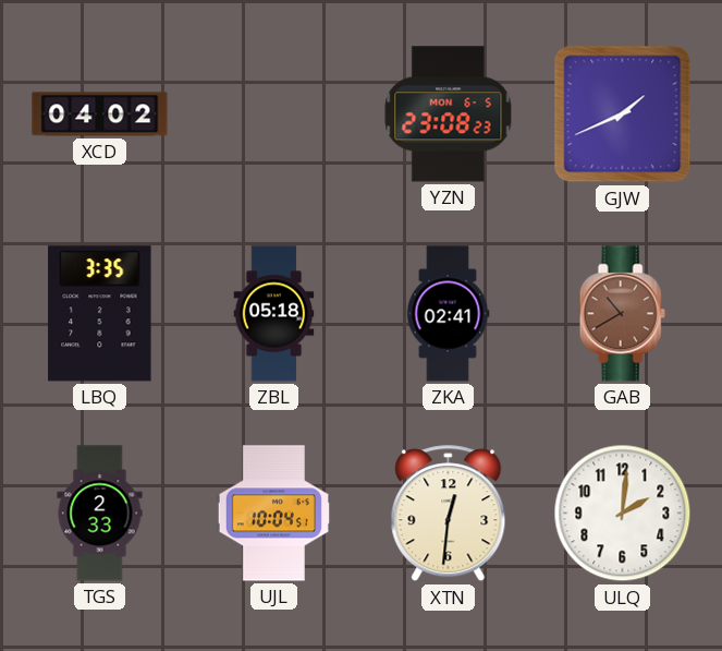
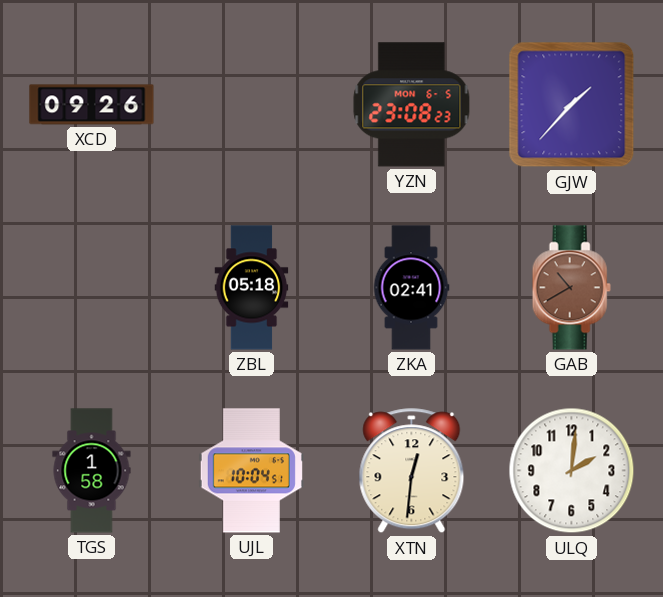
XCD: 04:02 -> 09:26 (92, 105)
GJW: 1:41 -> 1:37 (572, 105)
LBQ: 3:35 -> none (100, 314)
TGS: 2:33 -> 1:58 (92, 471)
